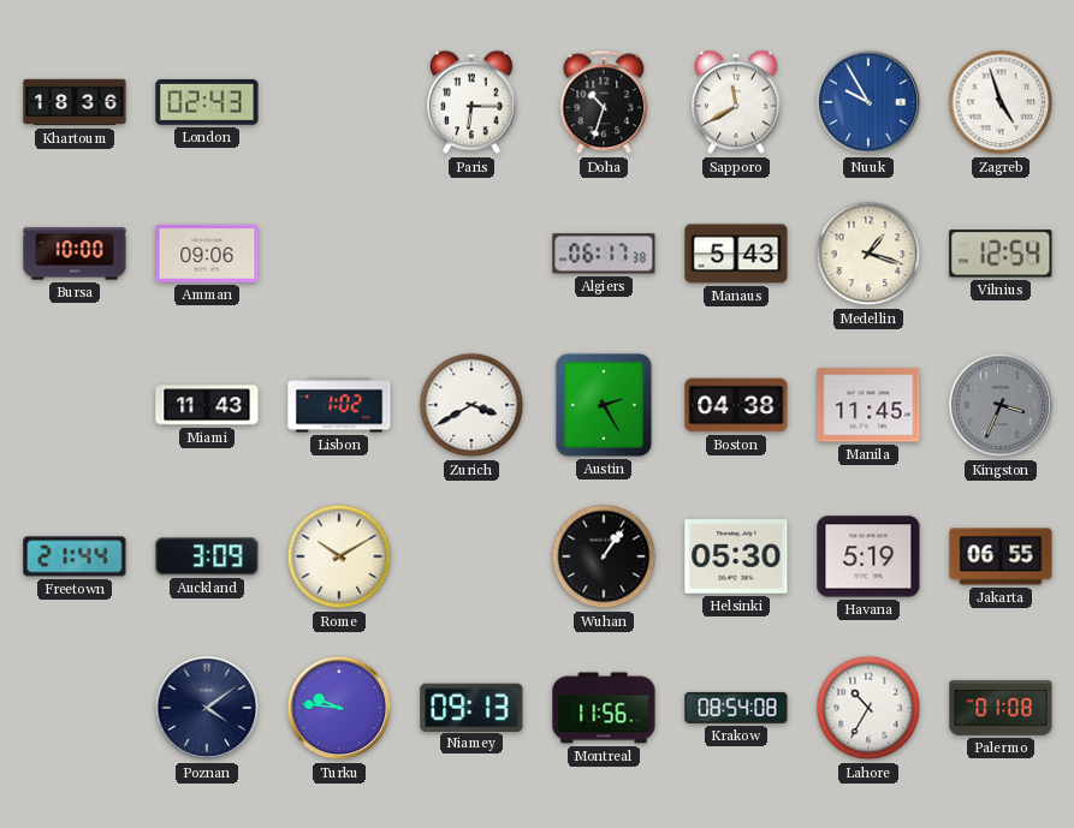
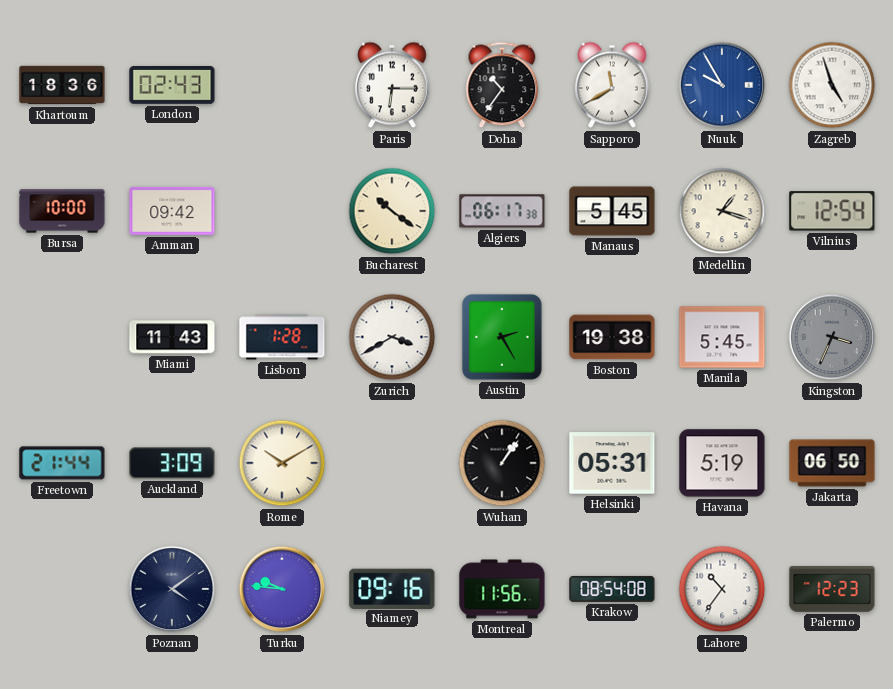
Doha: 10:33 -> 10:36 (502, 85)
Amman: 09:06 -> 09:42 (172, 211)
Bucharest: none -> 10:21 (392, 211)
Manaus: 5:43 -> 5:45 (612, 211)
Lisbon: 1:02 -> 1:28 (282, 337)
Boston: 04:38 -> 19:38 (612, 337)
Manila: 11:45 -> 5:45 (722, 337)
Helsinki: 05:30 -> 05:31 (612, 463)
Jakarta: 06:55 -> 06:50 (832, 463)
Niamey: 09:13 -> 09:16 (392, 588)
Lahore: 10:35 -> 10:36 (722, 589)
Palermo: 01:08 -> 12:23 (832, 590)
